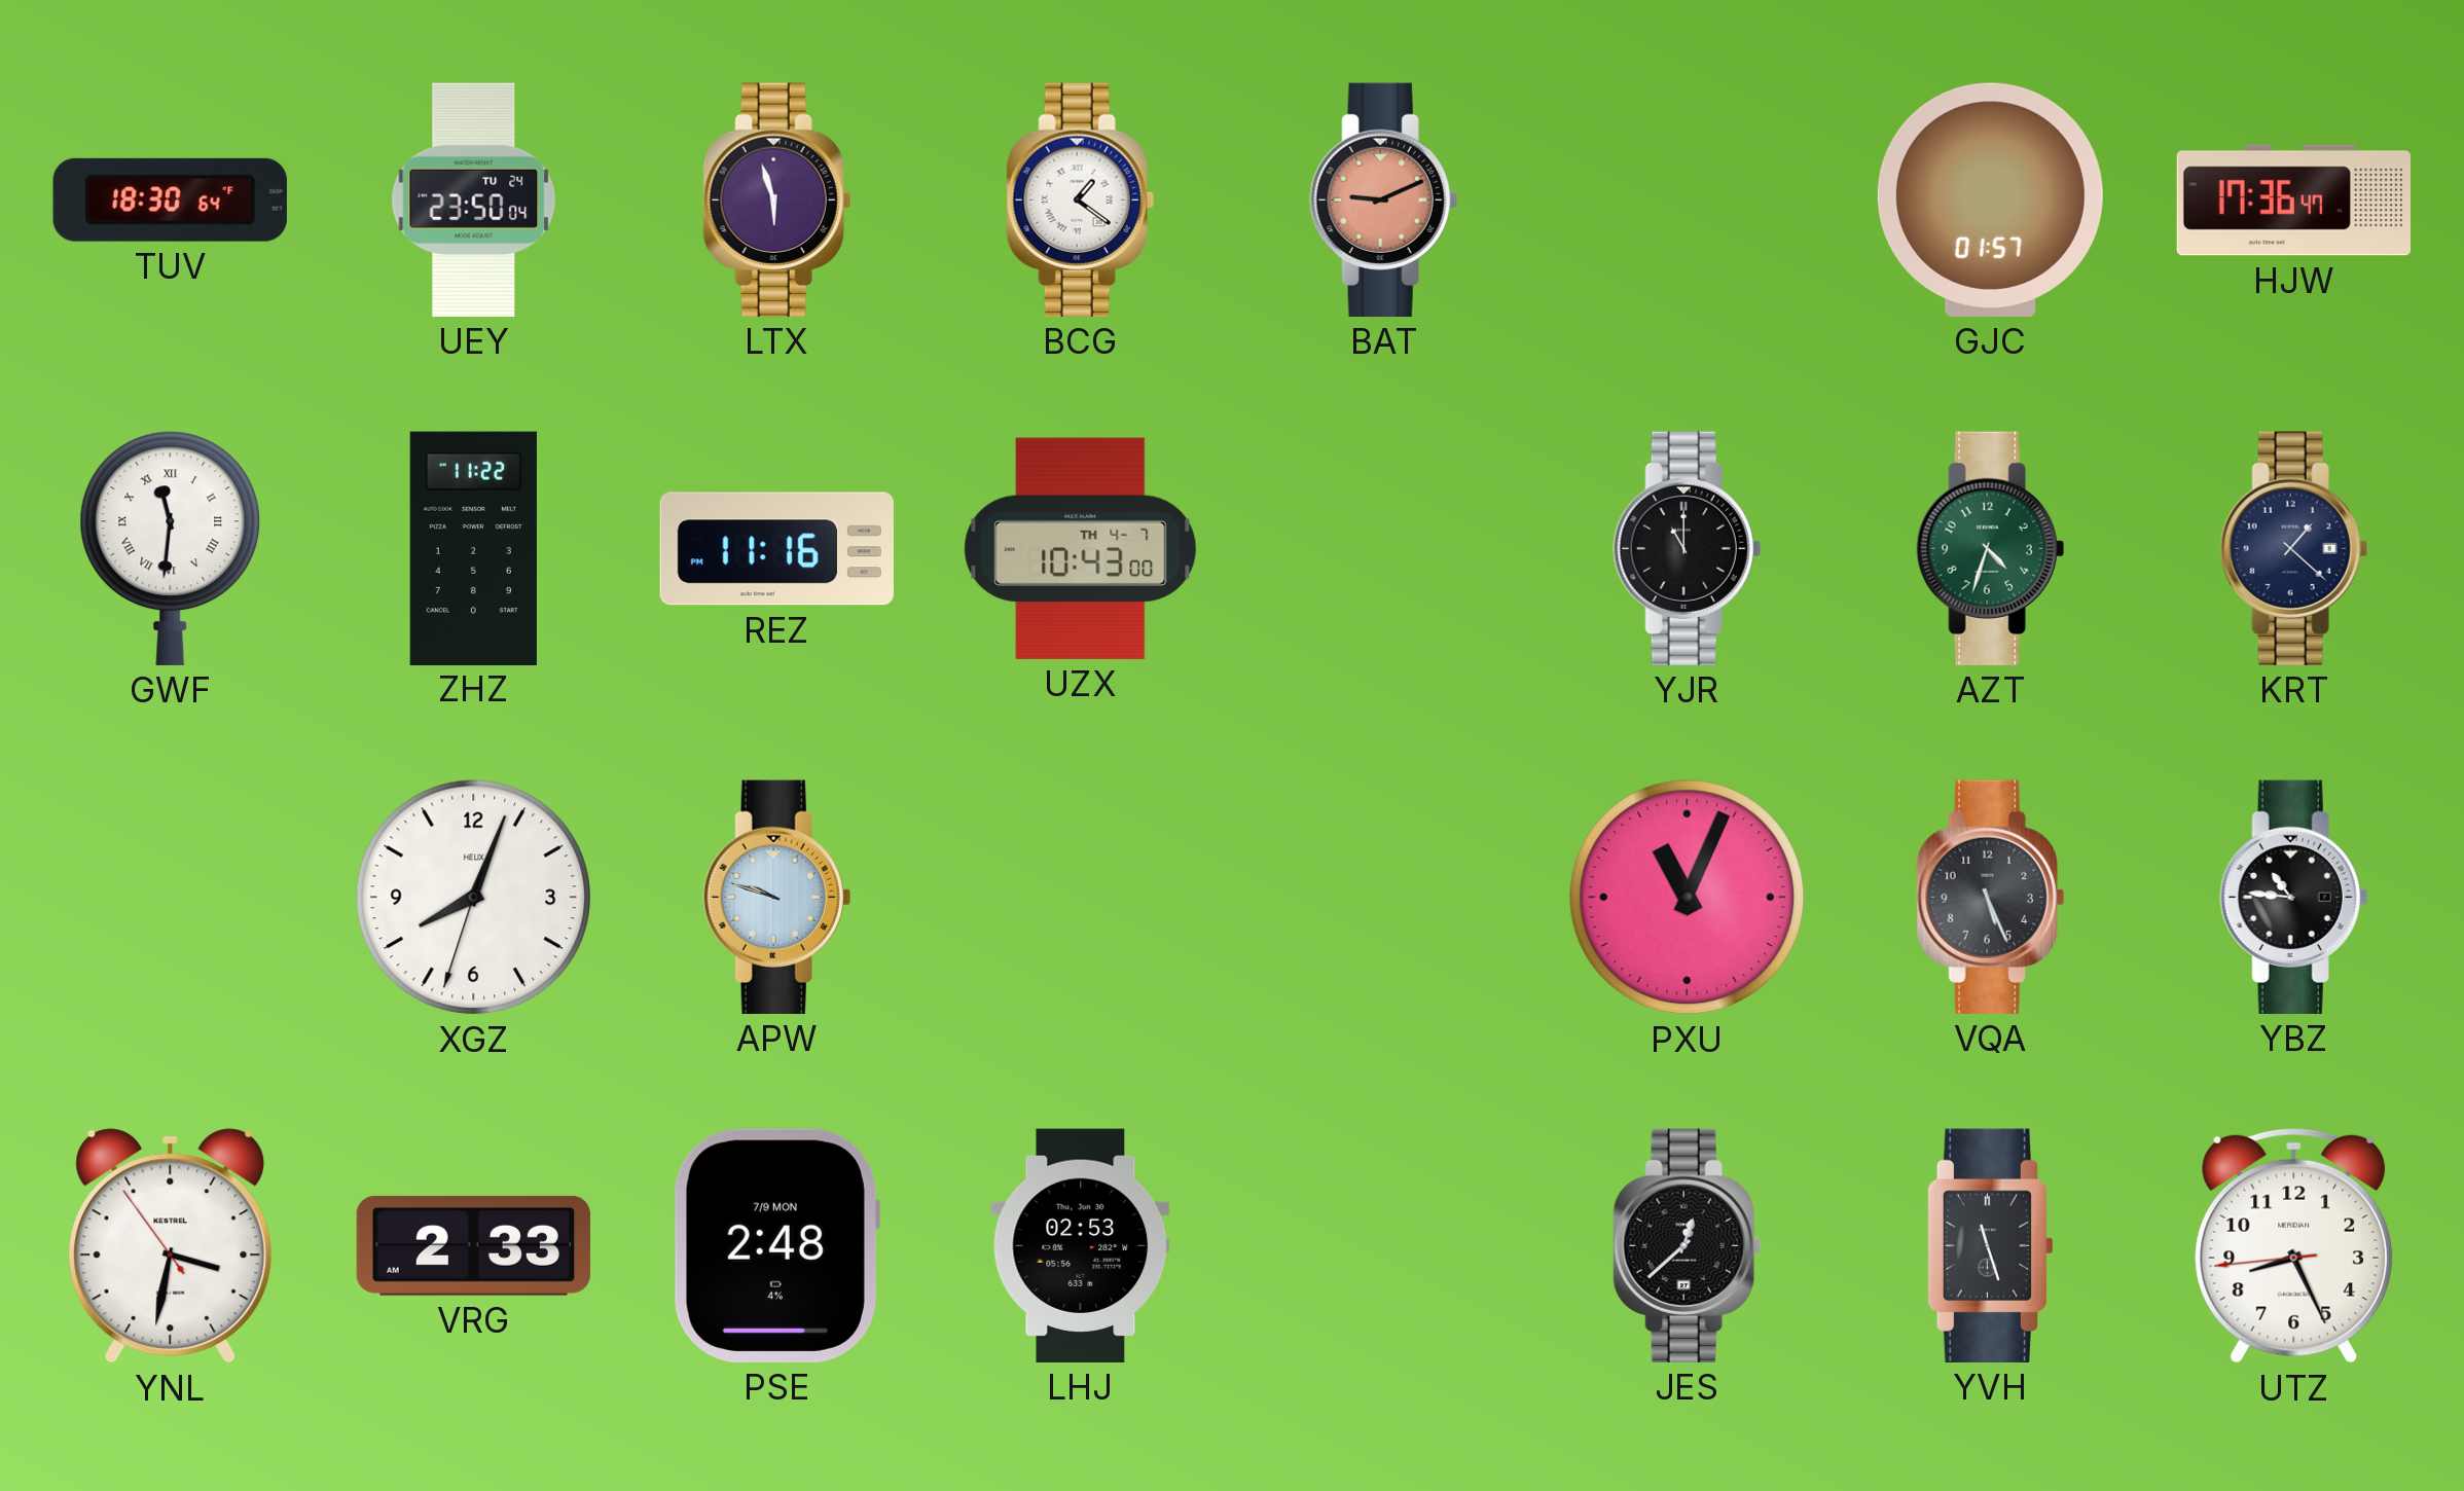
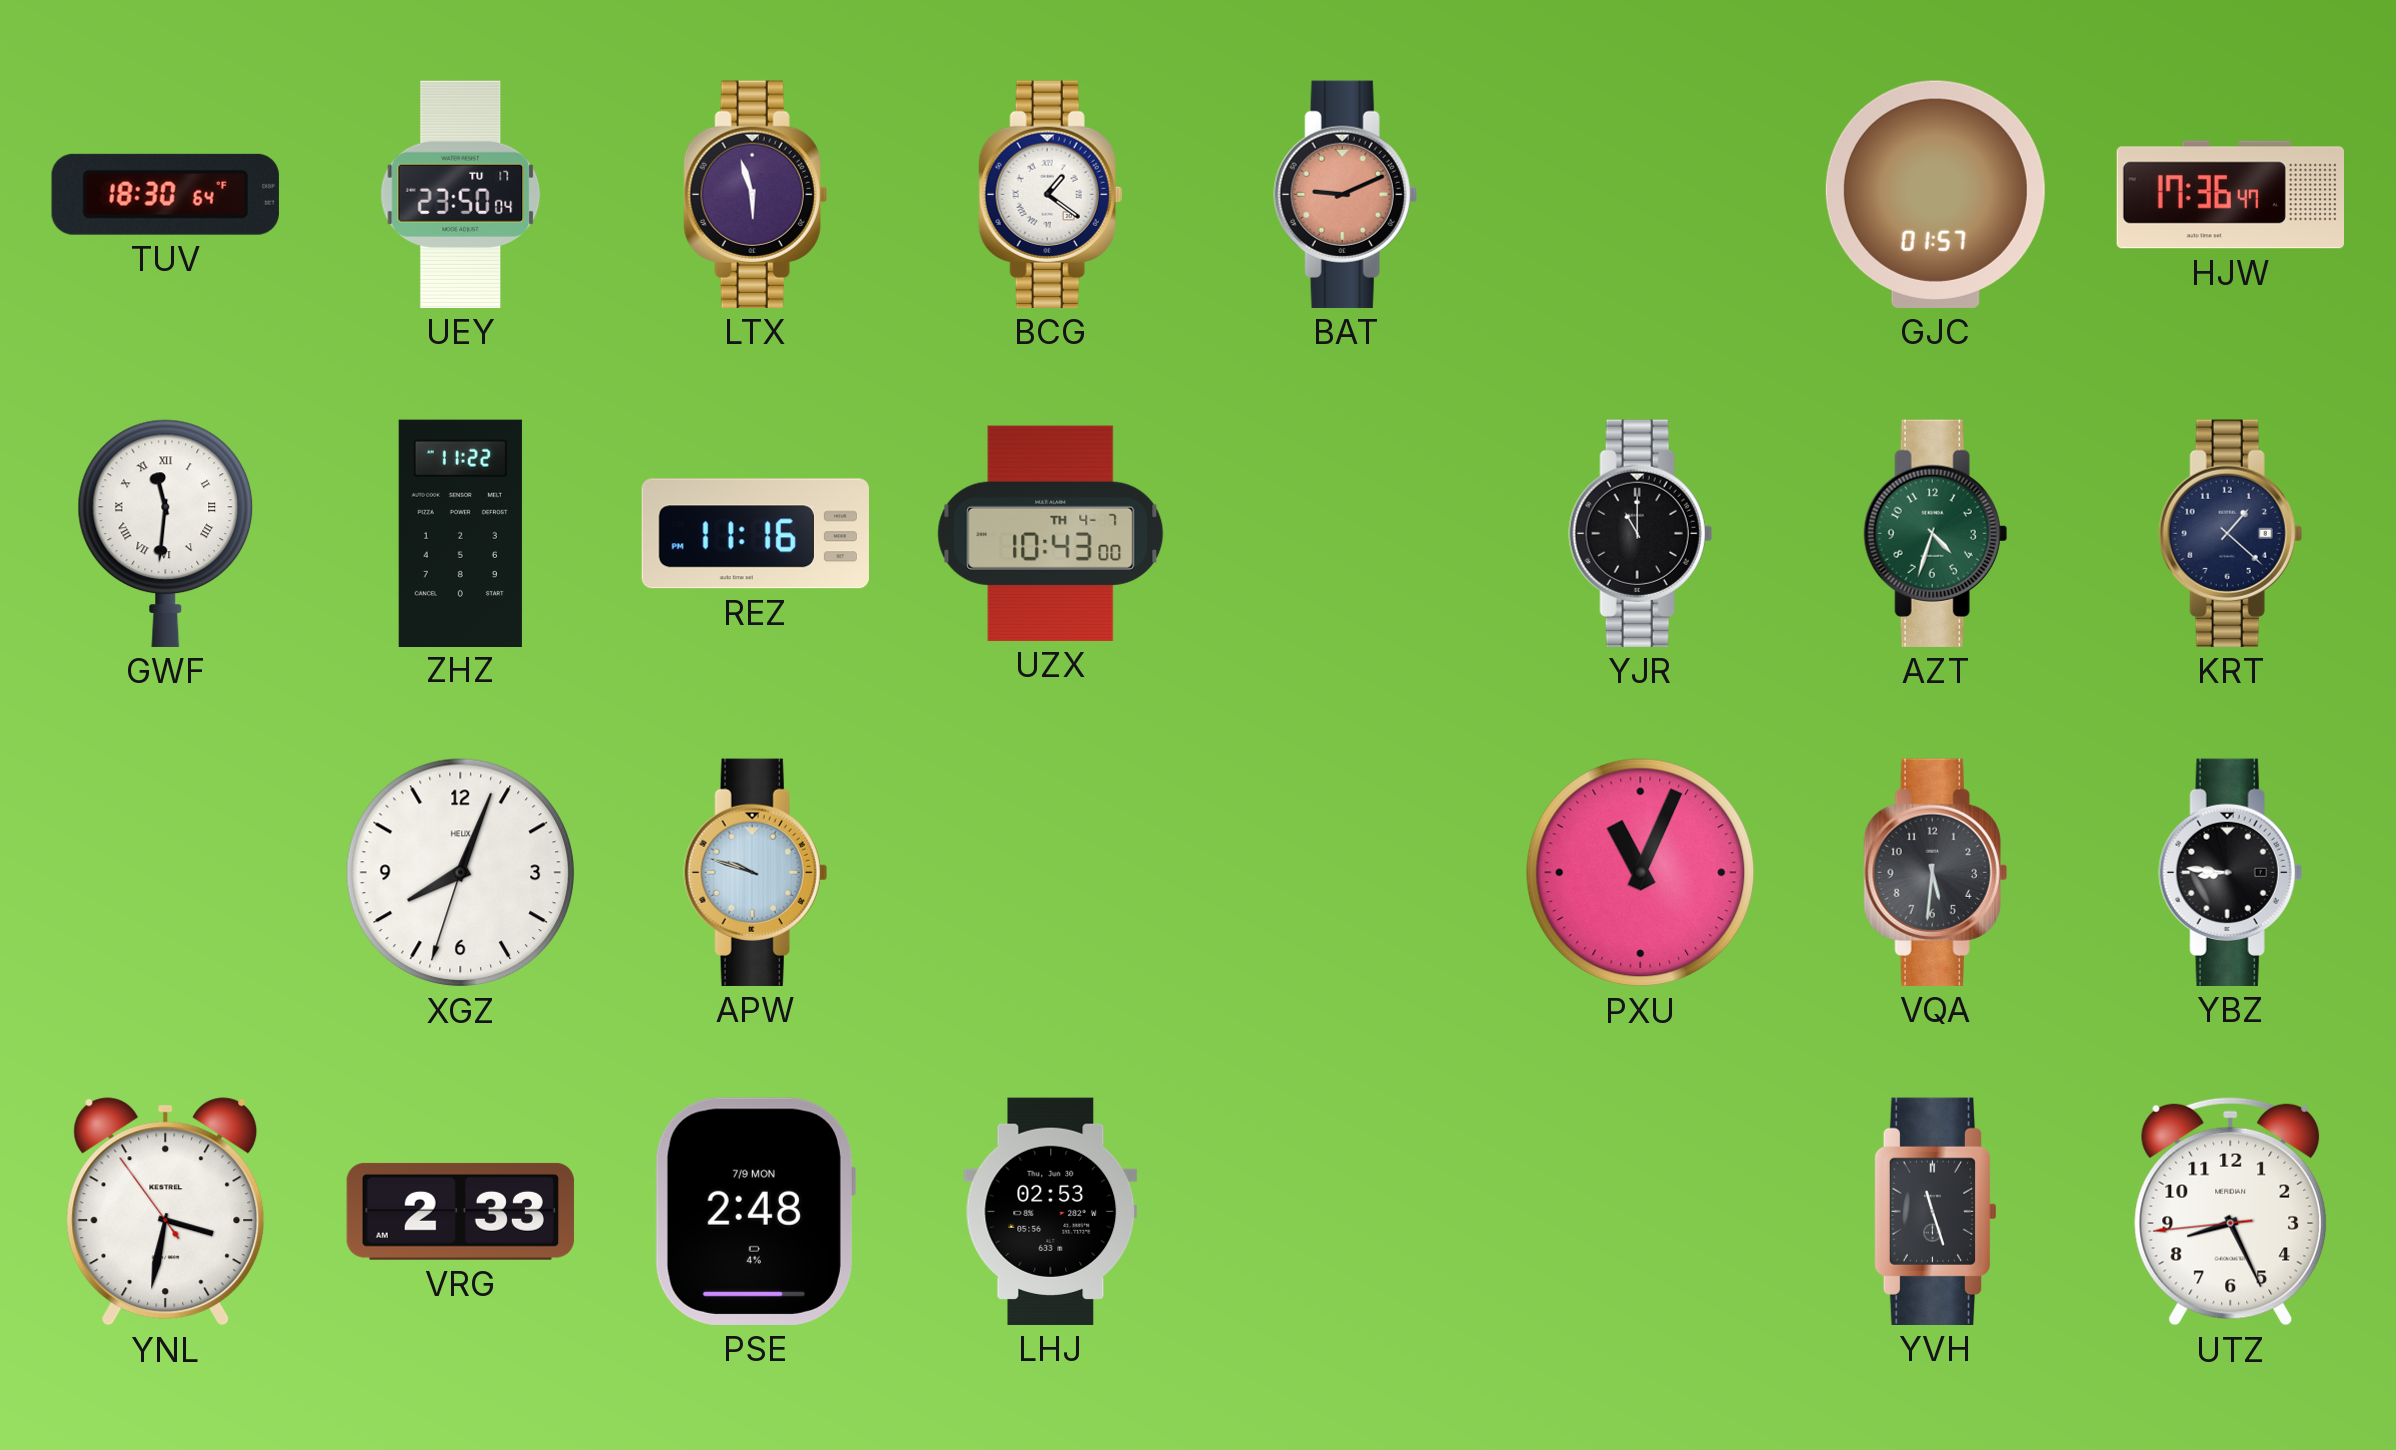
UEY date: TU 24 -> TU 17 (461, 194)
VQA: 5:26 -> 5:31 (1935, 872)
YBZ: 10:46 -> 8:46 (2230, 872)
JES: 12:38 -> none (1687, 1245)
